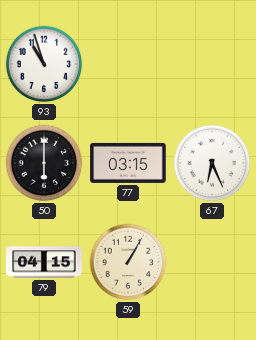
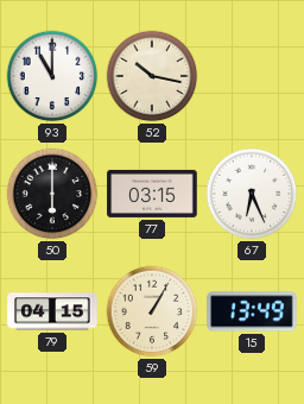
93: 10:57 -> 11:00 (52, 76)
52: none -> 10:17 (152, 76)
15: none -> 13:49 (252, 311)
